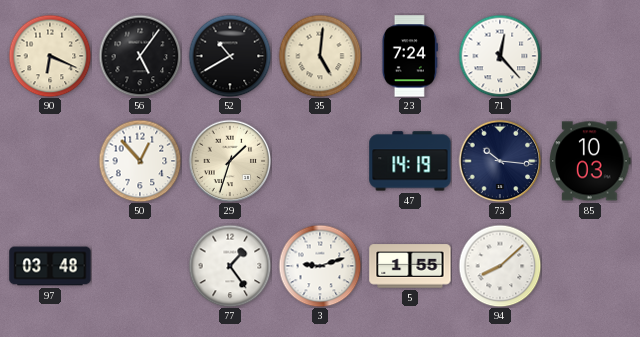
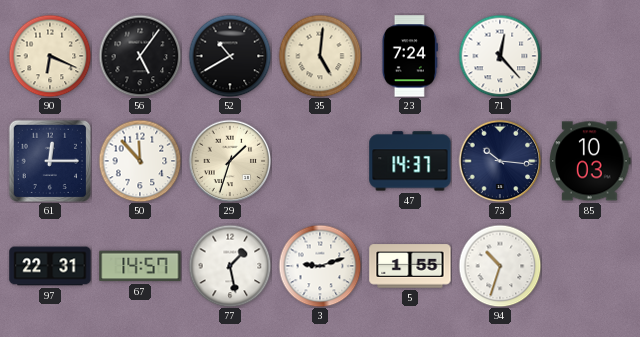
61: none -> 12:15 (49, 160)
50: 12:53 -> 11:53 (140, 161)
47: 14:19 -> 14:37 (410, 161)
97: 03:48 -> 22:31 (50, 266)
67: none -> 14:57 (140, 266)
77: 1:24 -> 1:28 (230, 266)
94: 8:08 -> 10:33 (500, 266)
